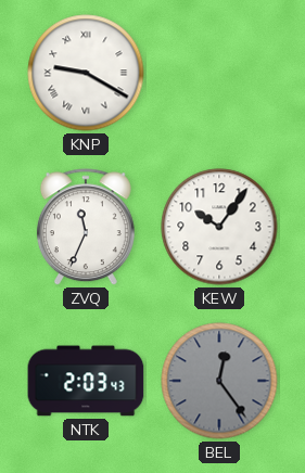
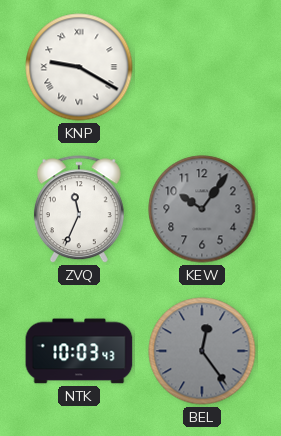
KEW dial: white -> grey (202, 209)
NTK: 2:03 -> 10:03 (79, 351)
